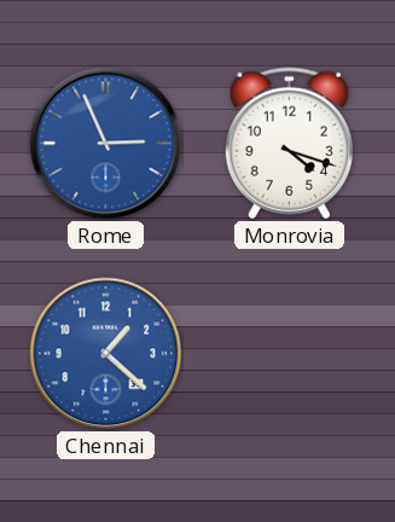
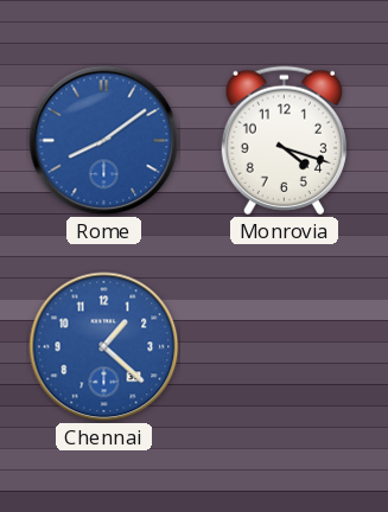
Rome: 2:56 -> 8:09 (104, 141)
